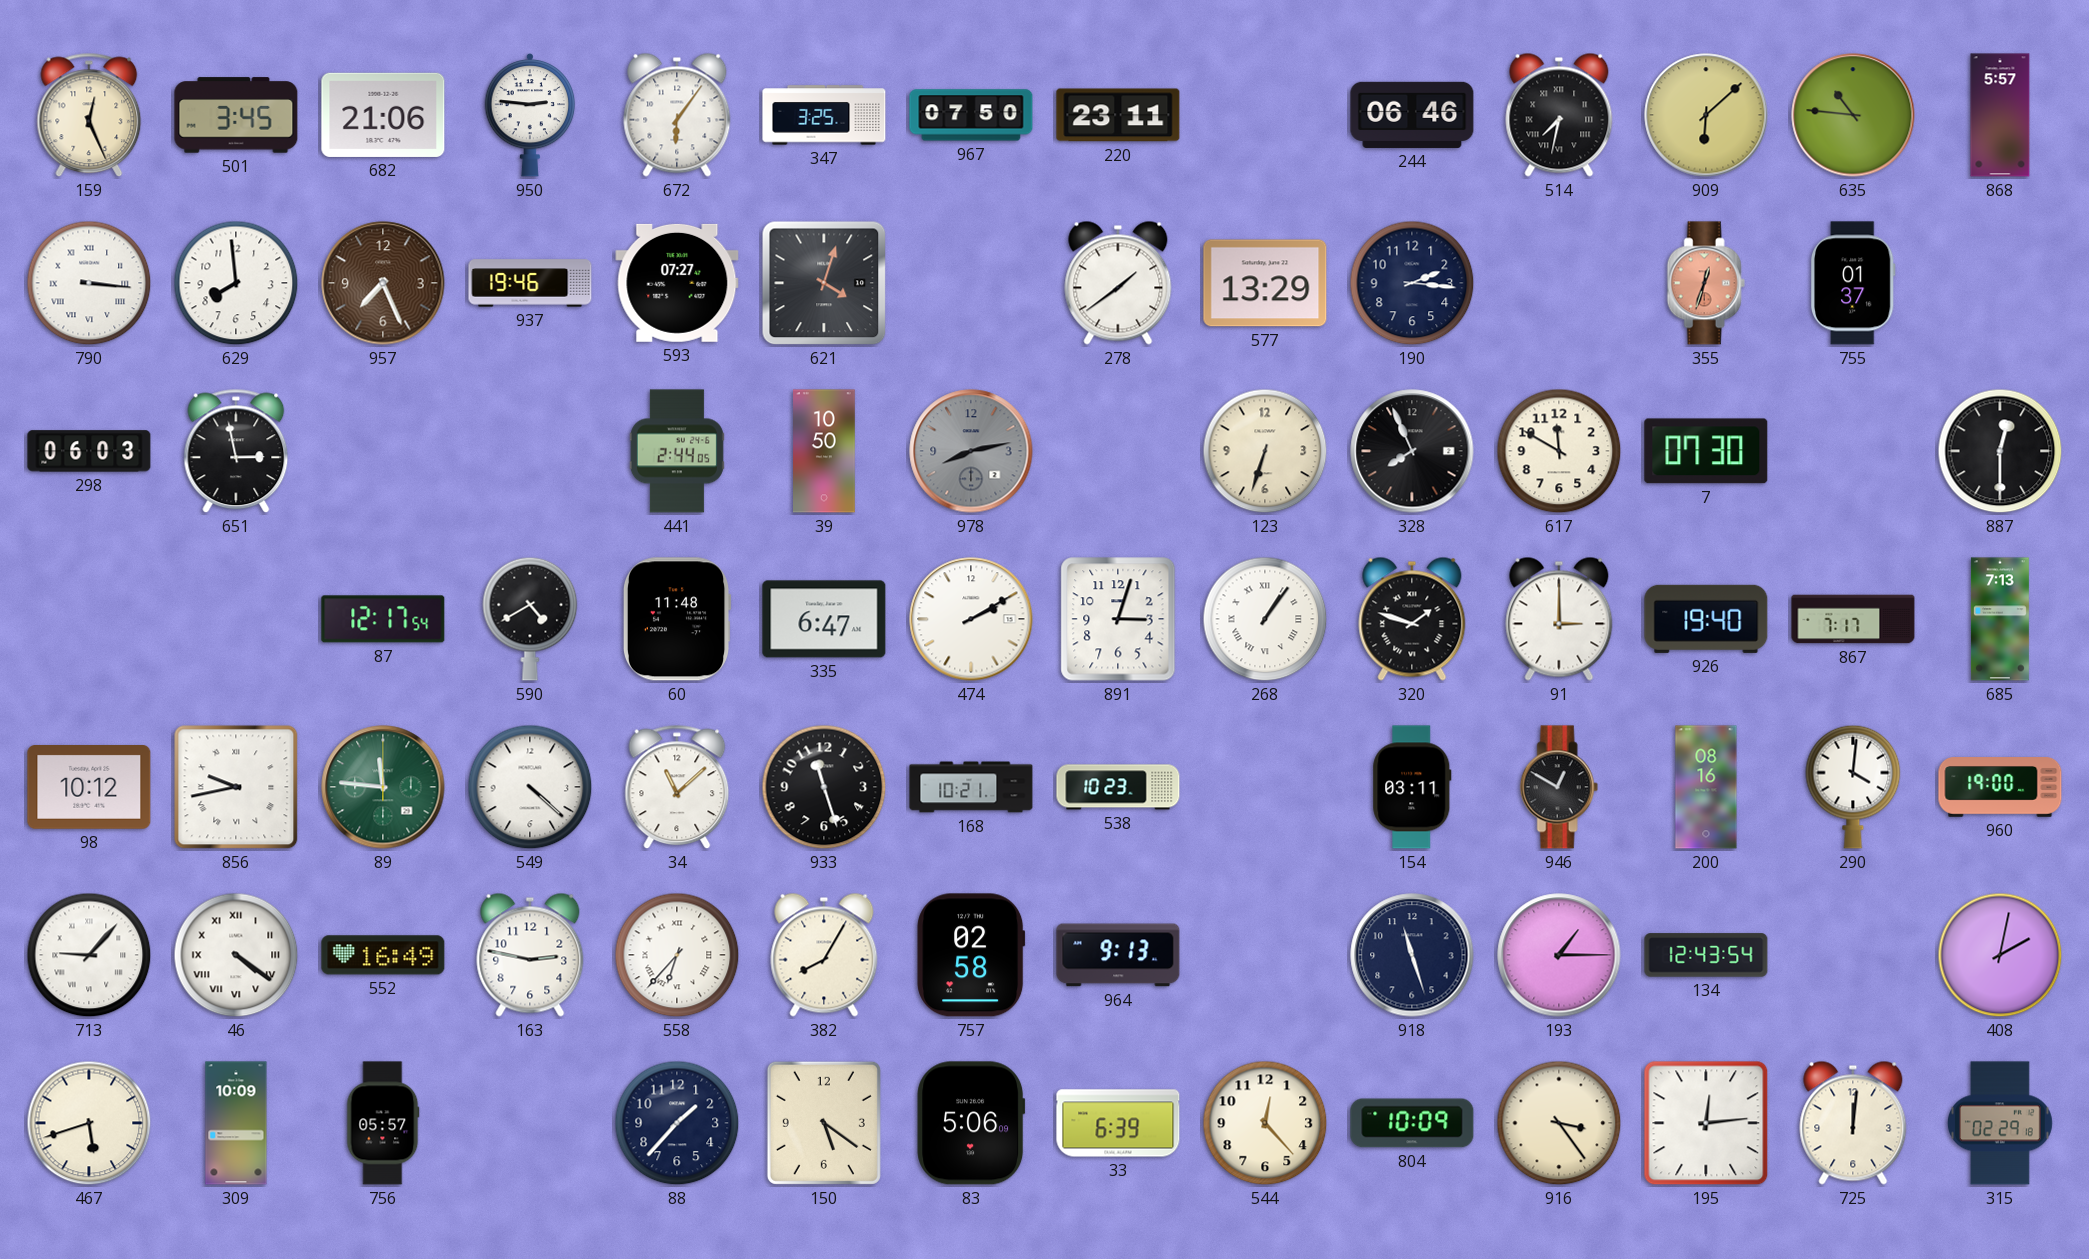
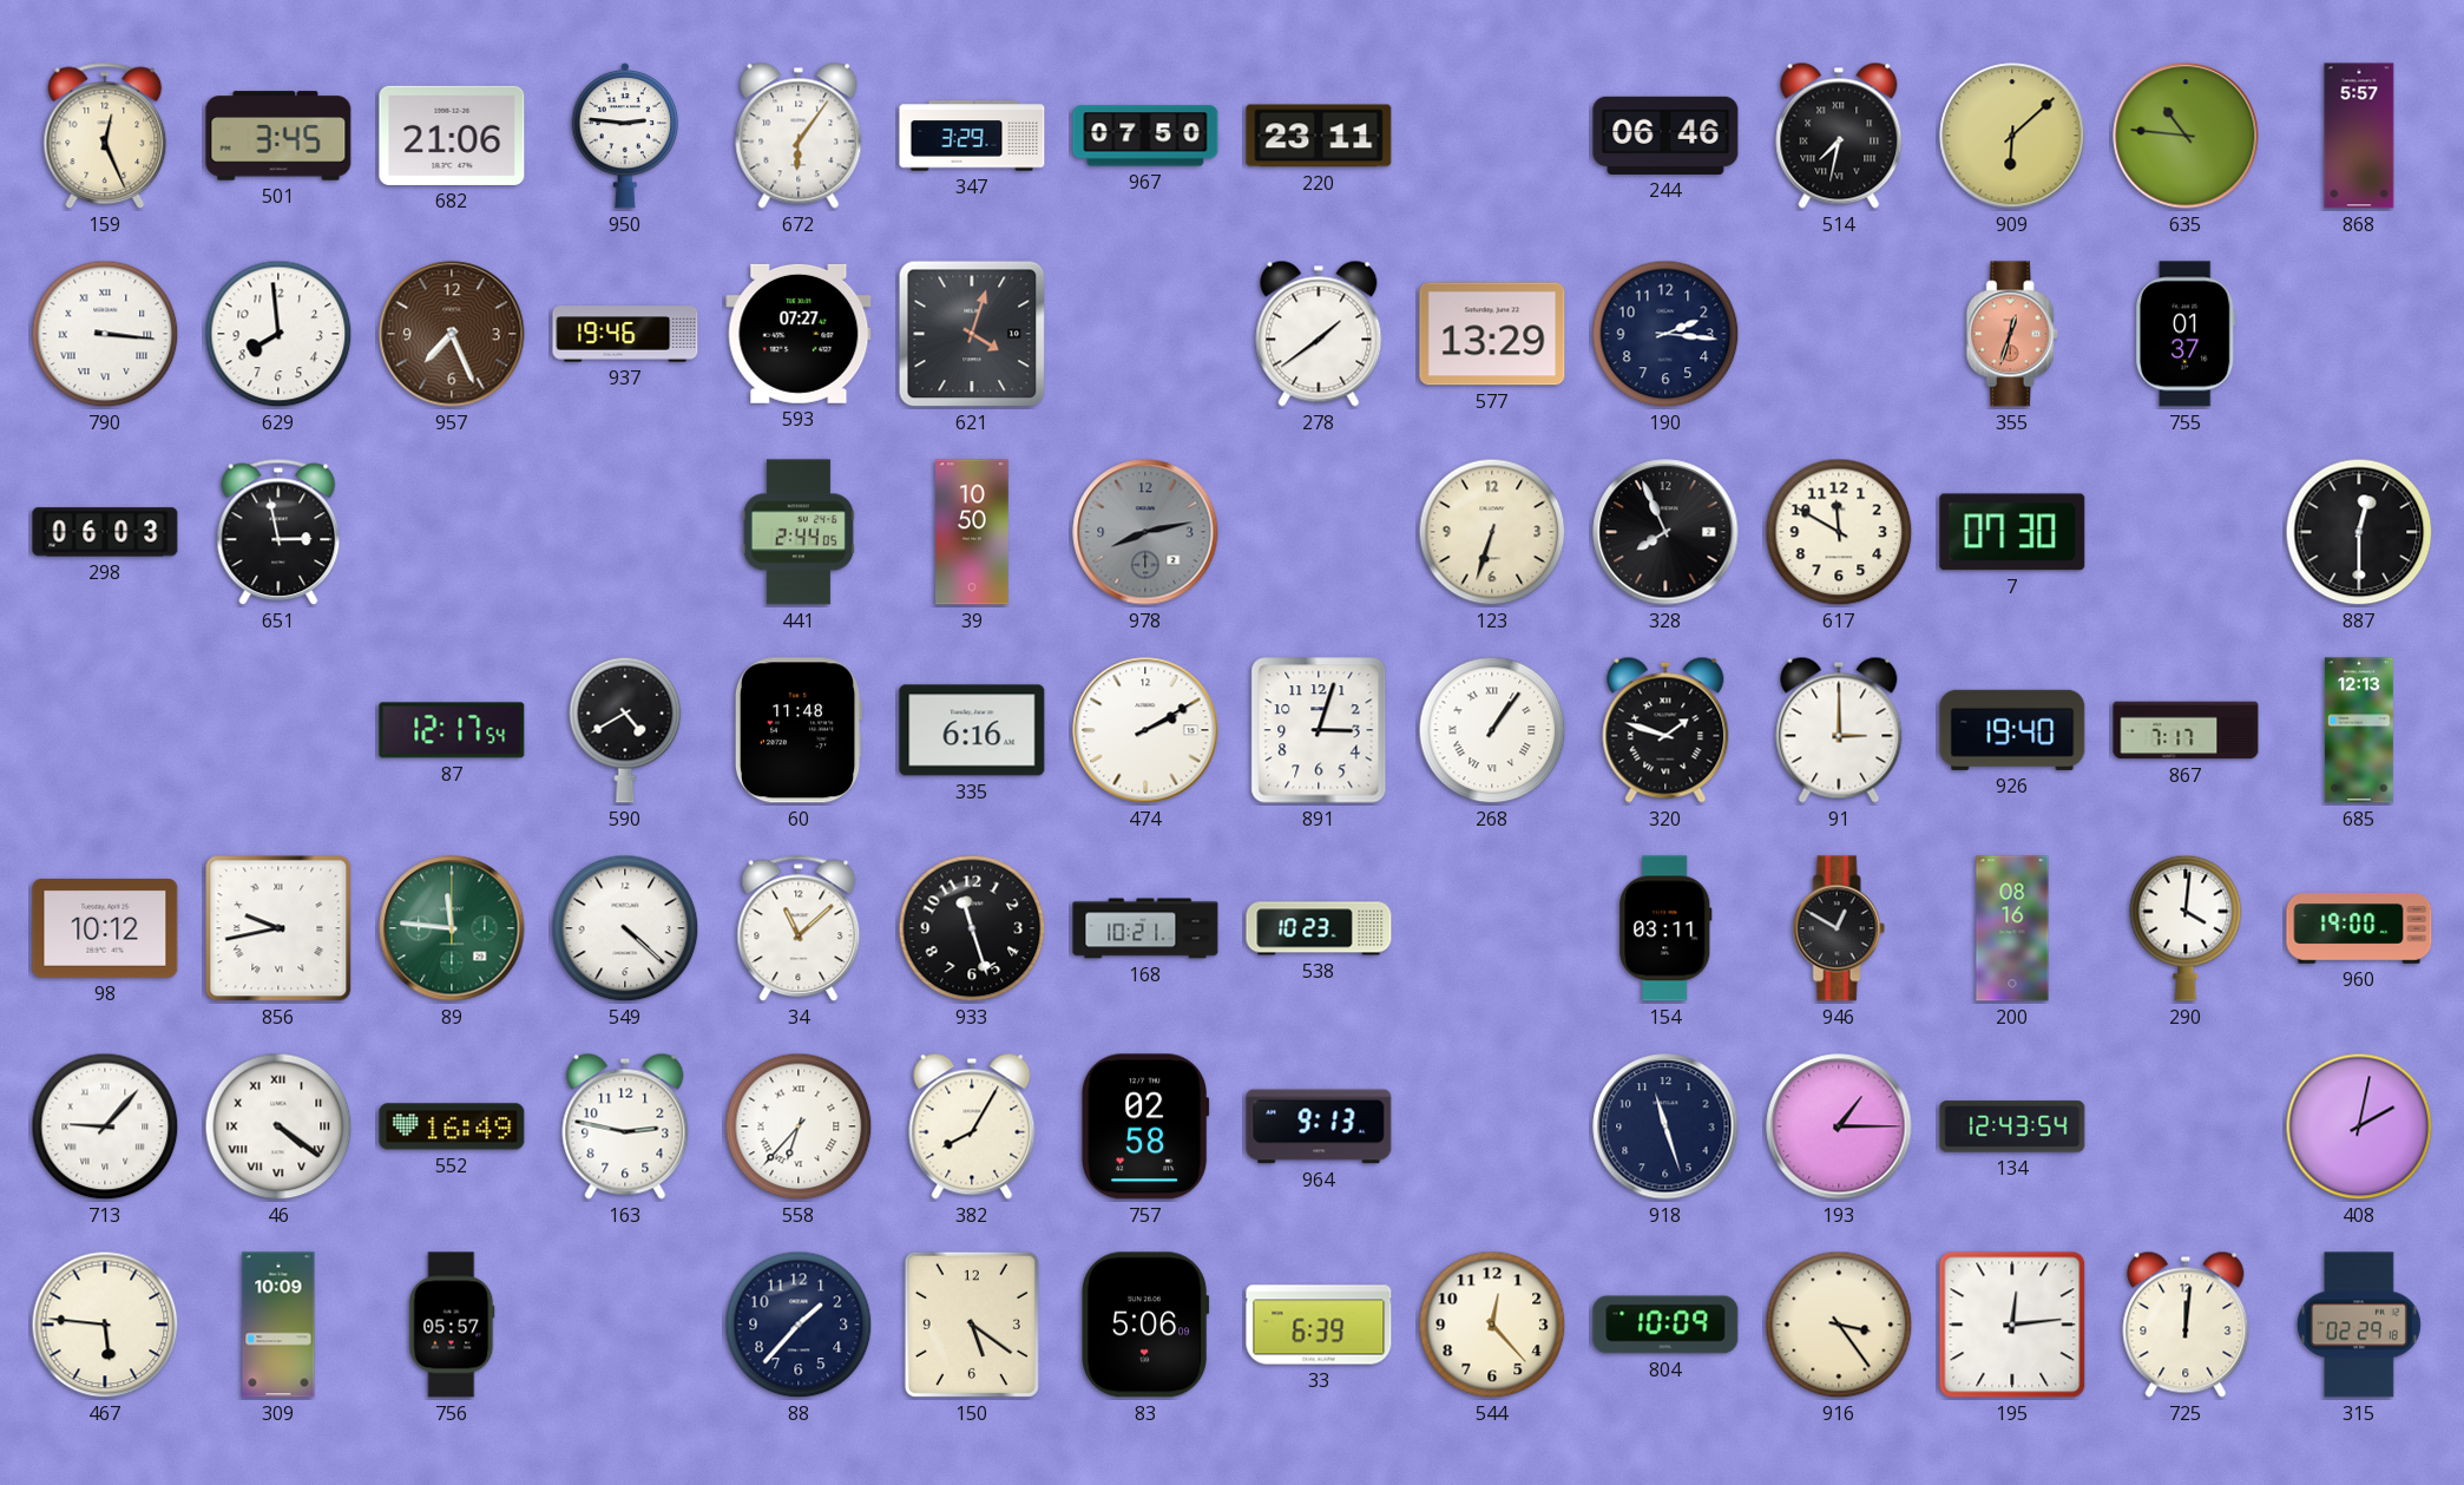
347: 3:25 -> 3:29 (972, 136)
335: 6:47 -> 6:16 (972, 730)
685: 7:13 -> 12:13 (2359, 730)
467: 5:42 -> 5:46 (105, 1325)
